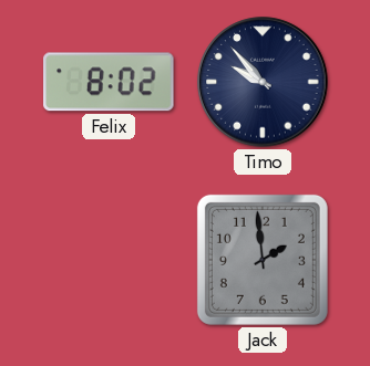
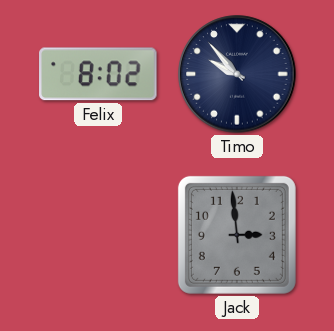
Jack: 1:59 -> 2:59 (237, 235)
